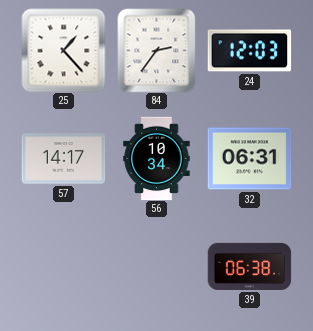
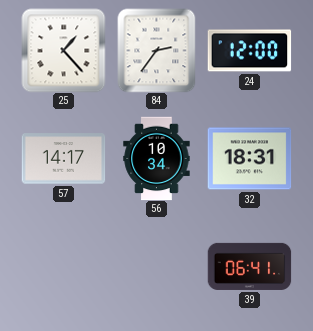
24: 12:03 -> 12:00 (249, 51)
32: 06:31 -> 18:31 (249, 159)
39: 06:38 -> 06:41 (249, 266)
